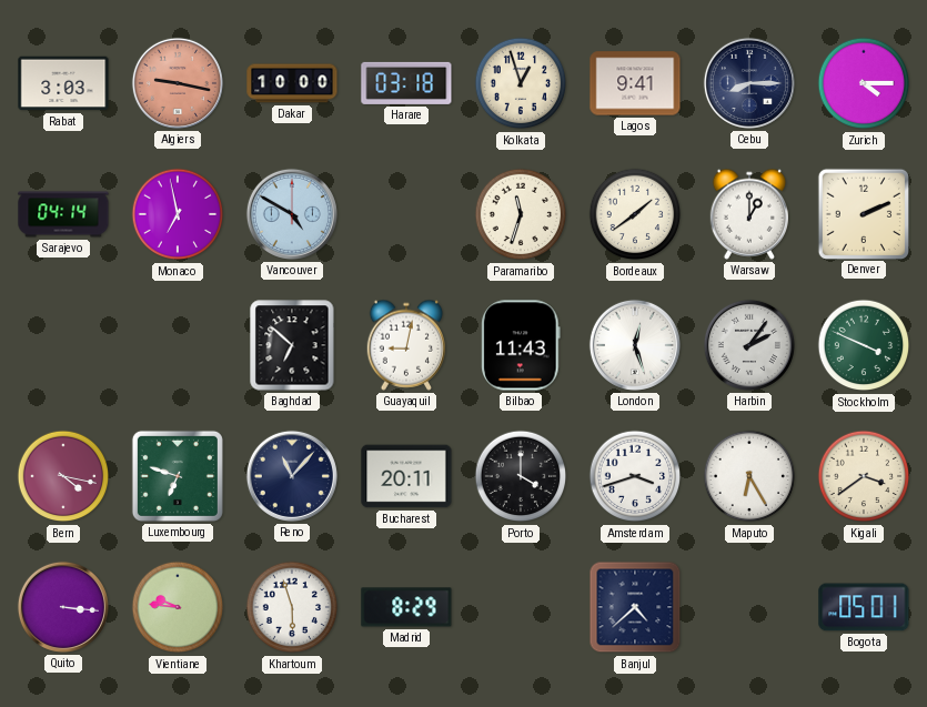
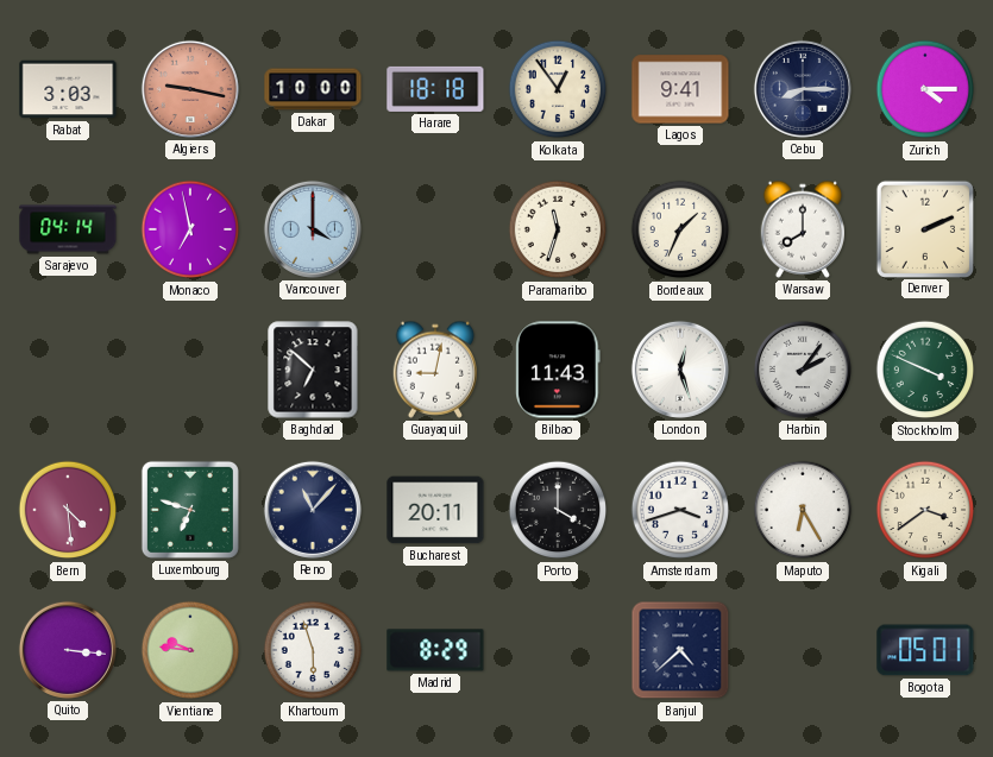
Harare: 03:18 -> 18:18 (435, 89)
Kolkata: 12:57 -> 12:54 (558, 89)
Vancouver: 4:50 -> 4:00 (313, 229)
Bordeaux: 1:39 -> 1:34 (680, 229)
Warsaw: 1:00 -> 8:00 (803, 229)
Bern: 4:17 -> 4:29 (68, 510)
